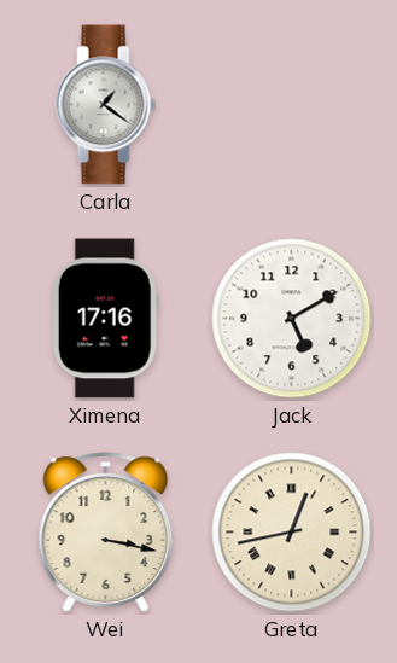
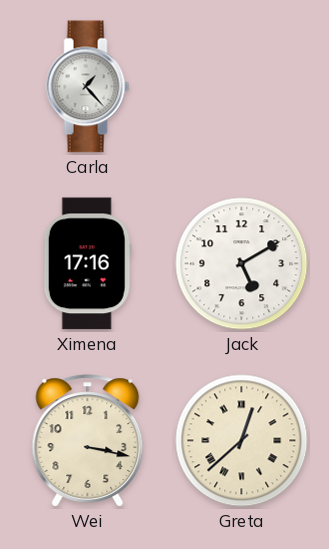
Carla: 1:21 -> 1:23 (88, 87)
Greta: 12:43 -> 12:38 (242, 441)
